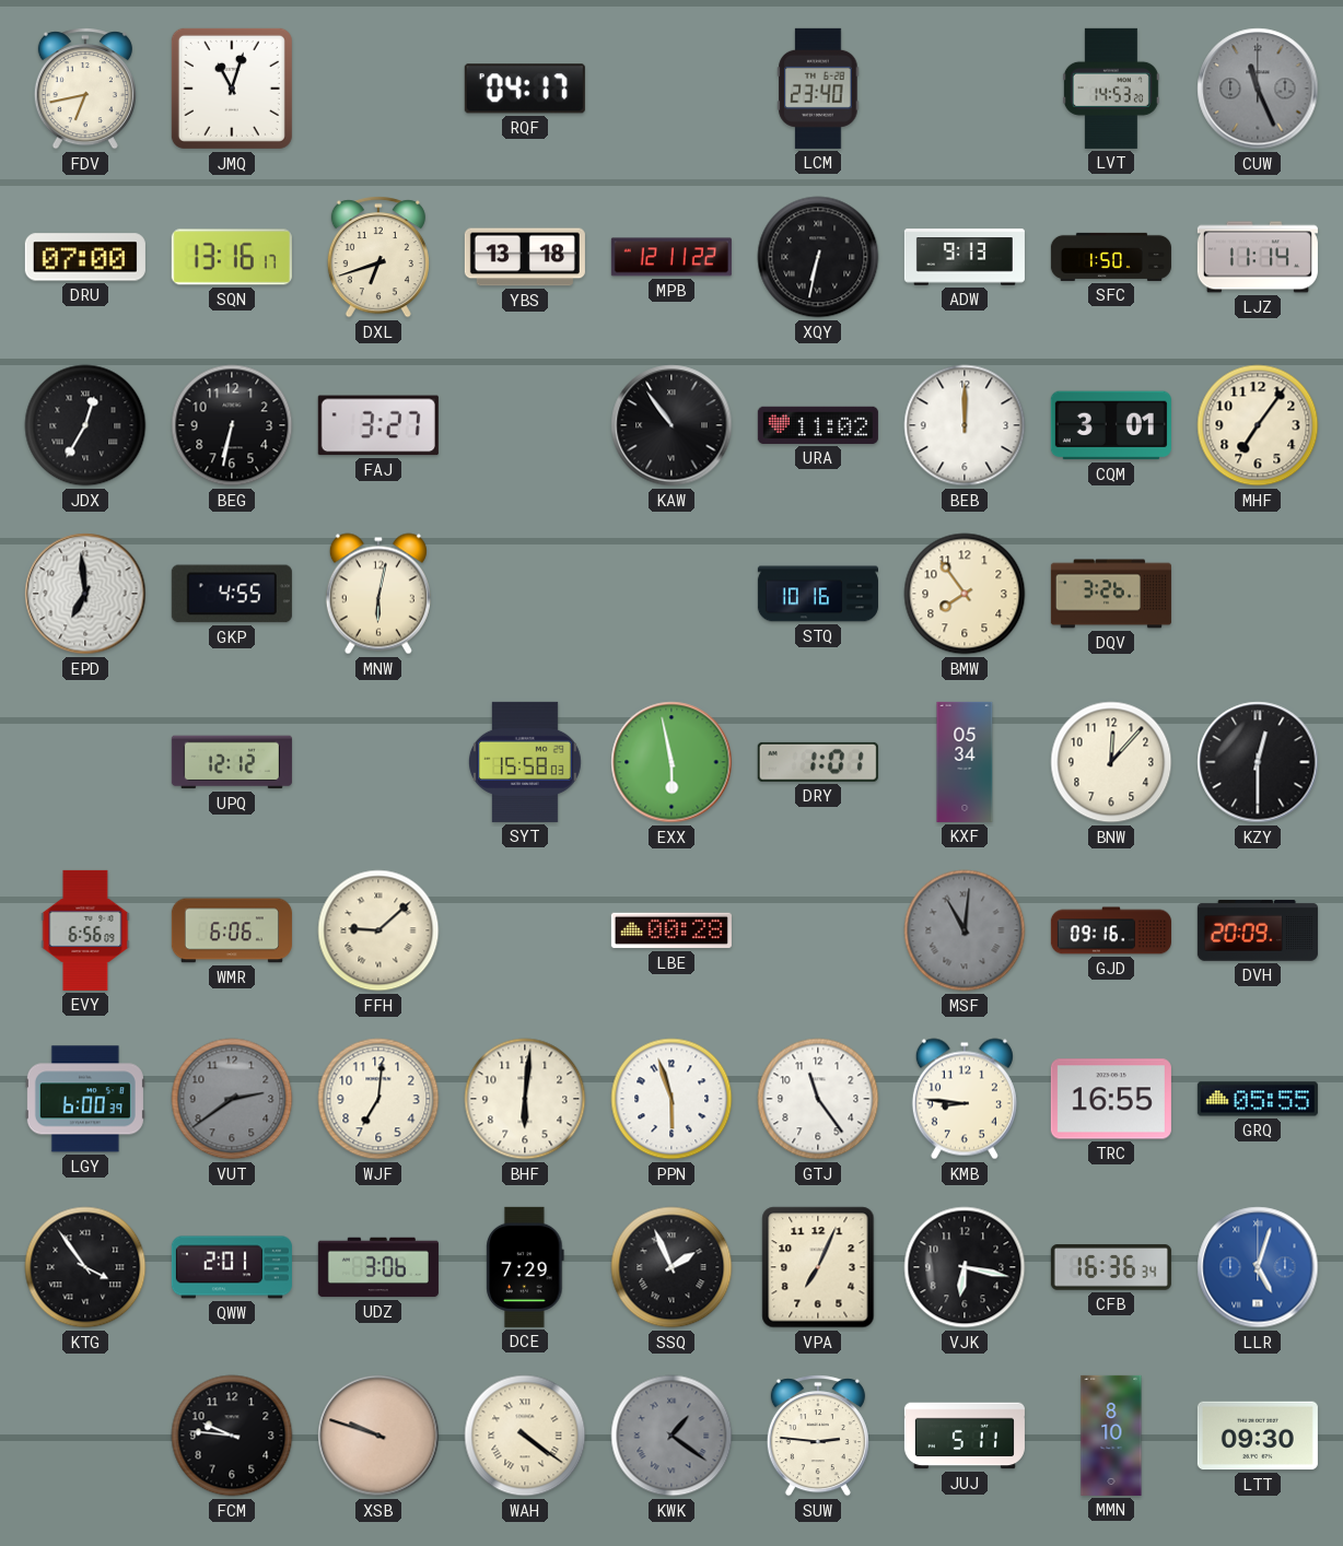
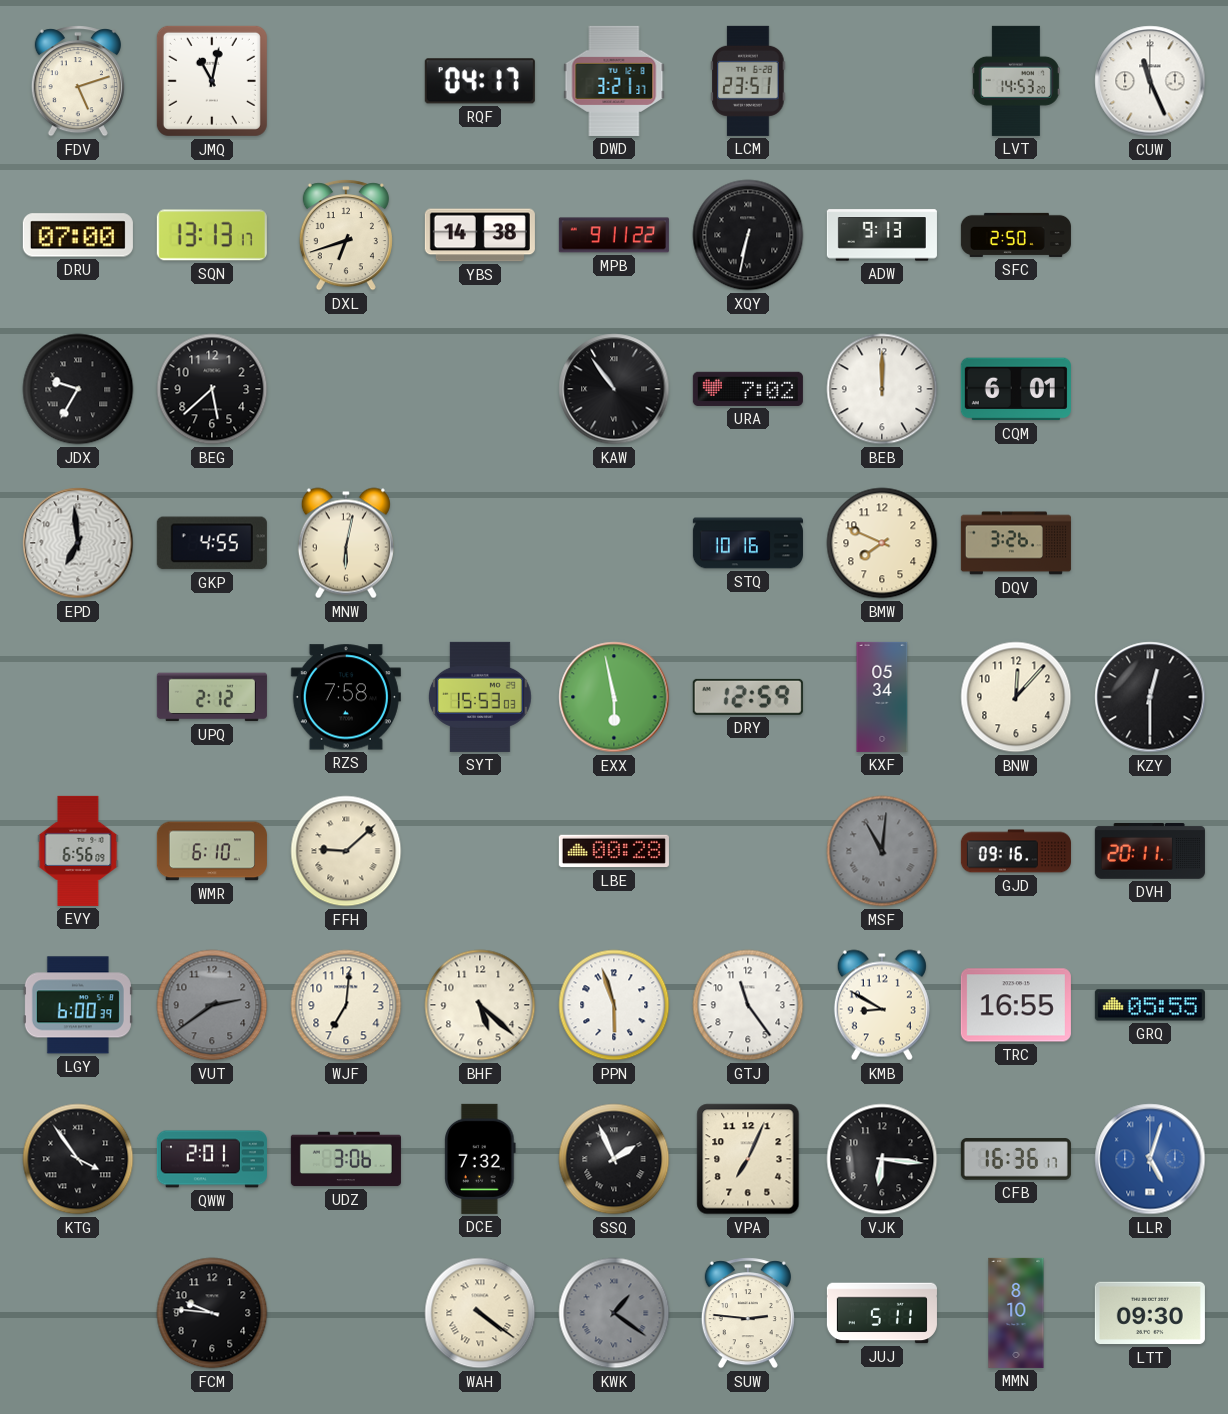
FDV: 6:43 -> 5:12 (78, 81)
JMQ: 11:03 -> 11:02 (212, 81)
DWD: none -> 3:21 (614, 81)
LCM: 23:40 -> 23:51 (748, 81)
CUW dial: grey -> white (1150, 81)
SQN: 13:16 -> 13:13 (212, 235)
YBS: 13:18 -> 14:38 (480, 235)
MPB: 12:11 -> 9:11 (614, 235)
SFC: 1:50 -> 2:50 (1016, 235)
LJZ: 11:14 -> none (1258, 257)
JDX: 12:35 -> 9:35 (78, 389)
BEG: 6:32 -> 5:38 (212, 389)
FAJ: 3:27 -> none (378, 425)
URA: 11:02 -> 7:02 (748, 389)
CQM: 3:01 -> 6:01 (1016, 389)
MHF: 7:06 -> none (1258, 425)
BMW: 7:54 -> 7:49 (882, 543)
UPQ: 12:12 -> 2:12 (212, 697)
RZS: none -> 7:58 (346, 697)
SYT: 15:58 -> 15:53 (480, 697)
DRY: 1:01 -> 12:59 (748, 697)
WMR: 6:06 -> 6:10 (212, 851)
DVH: 20:09 -> 20:11 (1150, 852)
BHF: 6:01 -> 5:22 (480, 1005)
KMB: 8:46 -> 8:50 (882, 1005)
DCE: 7:29 -> 7:32 (480, 1159)
VJK: 6:17 -> 6:16 (882, 1159)
CFB: 16:36:34 -> 16:36:17 (1016, 1159)
XSB: 9:48 -> none (378, 1436)
